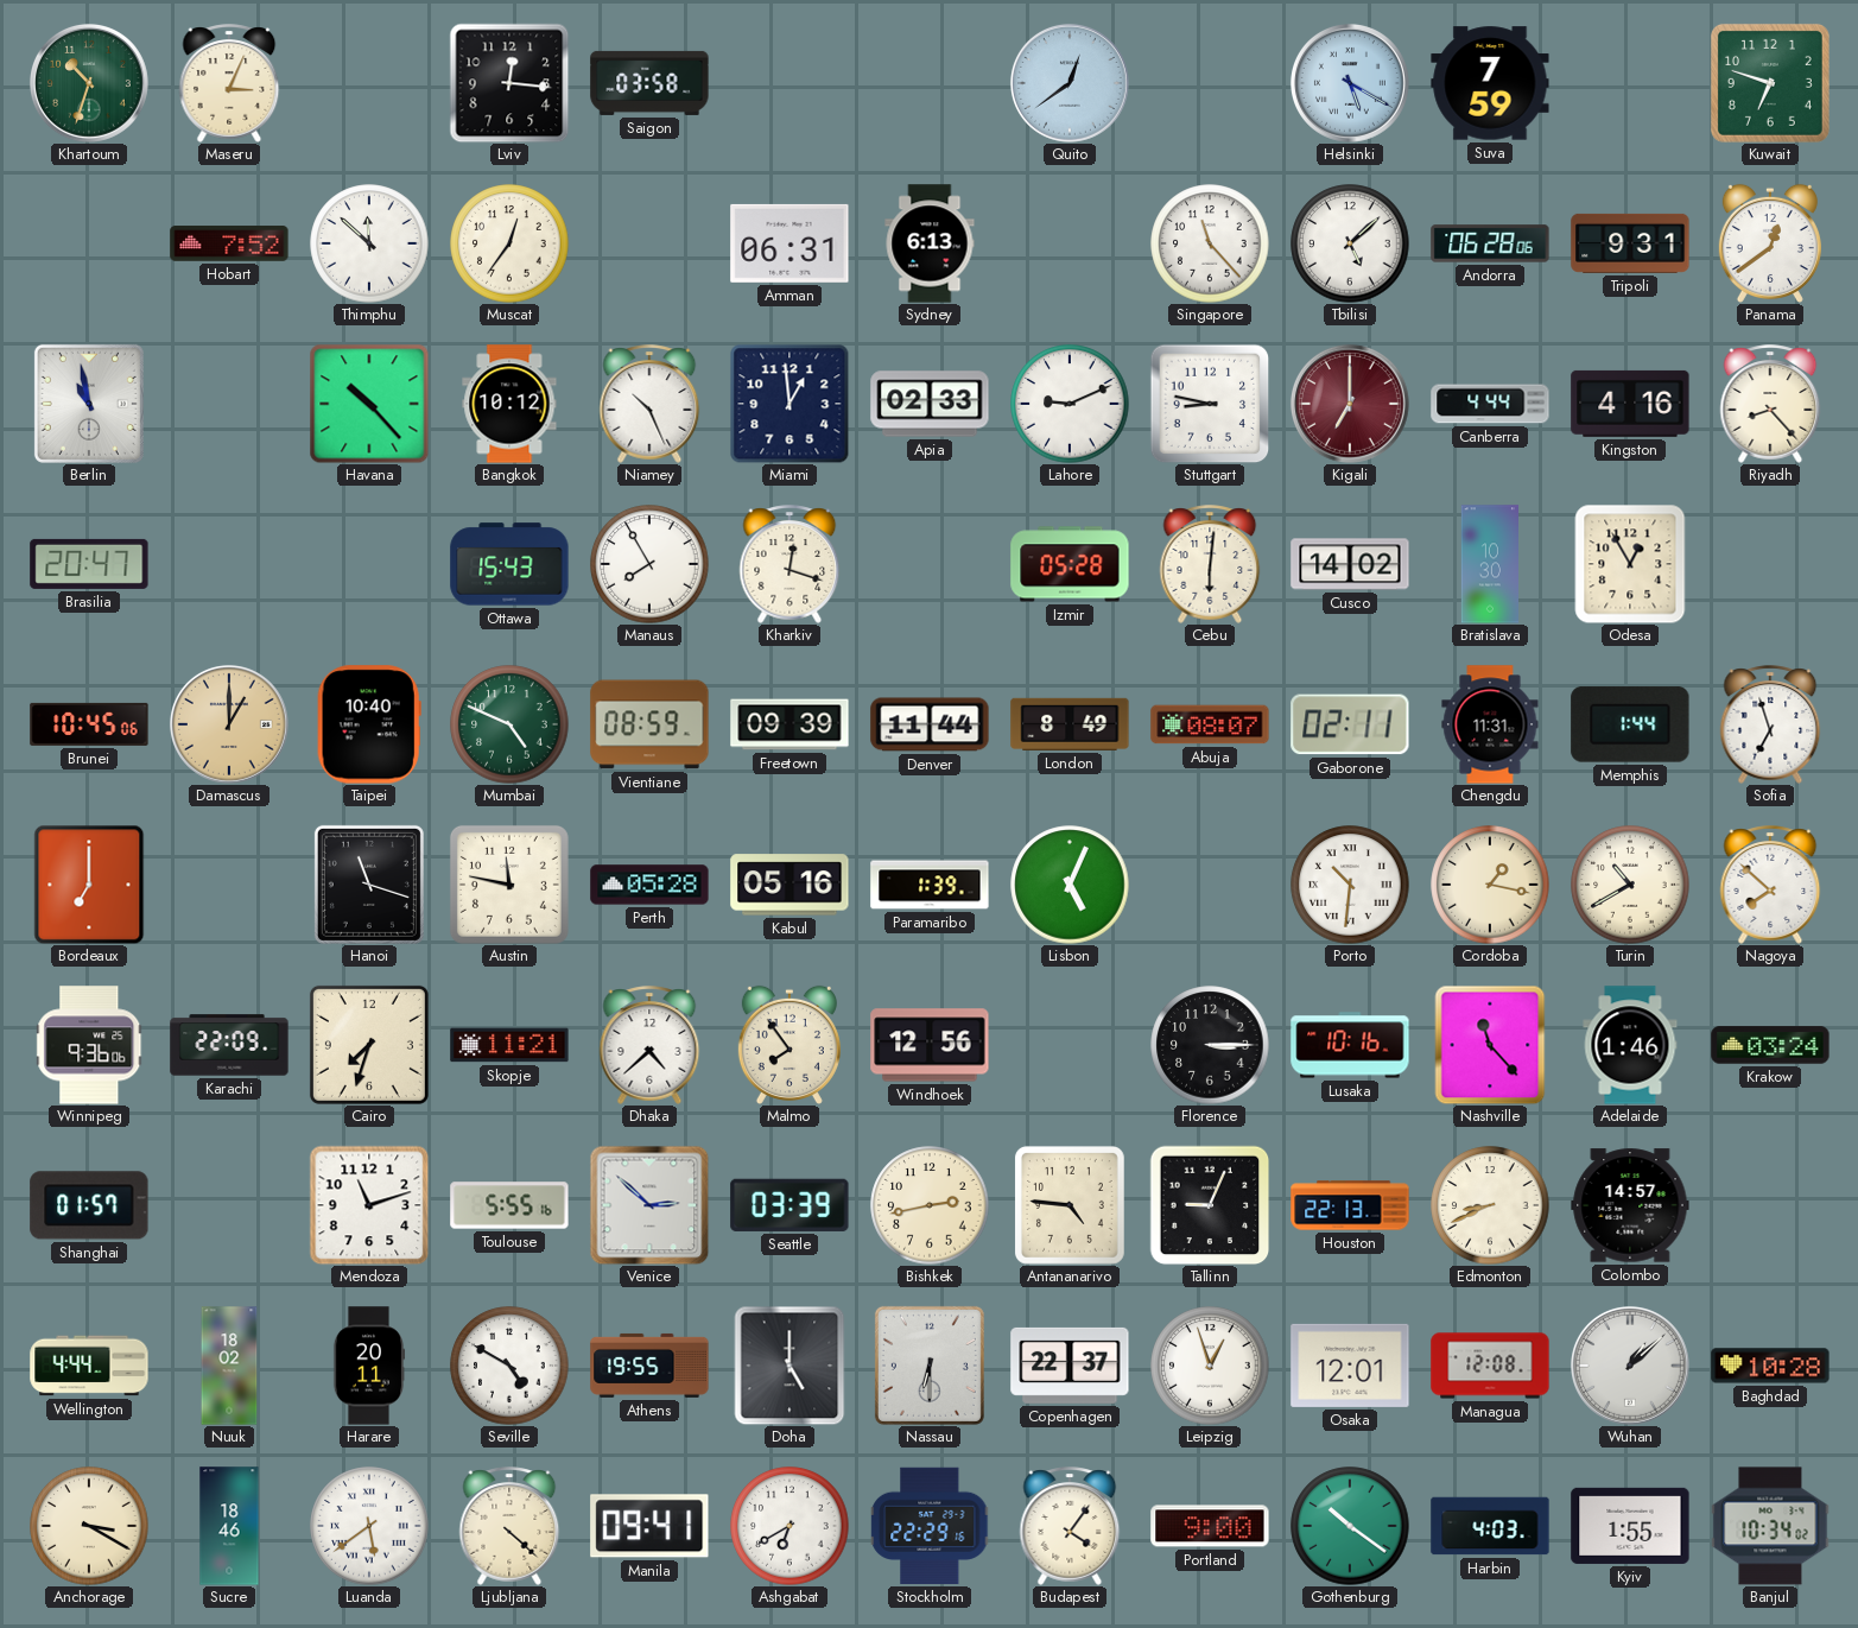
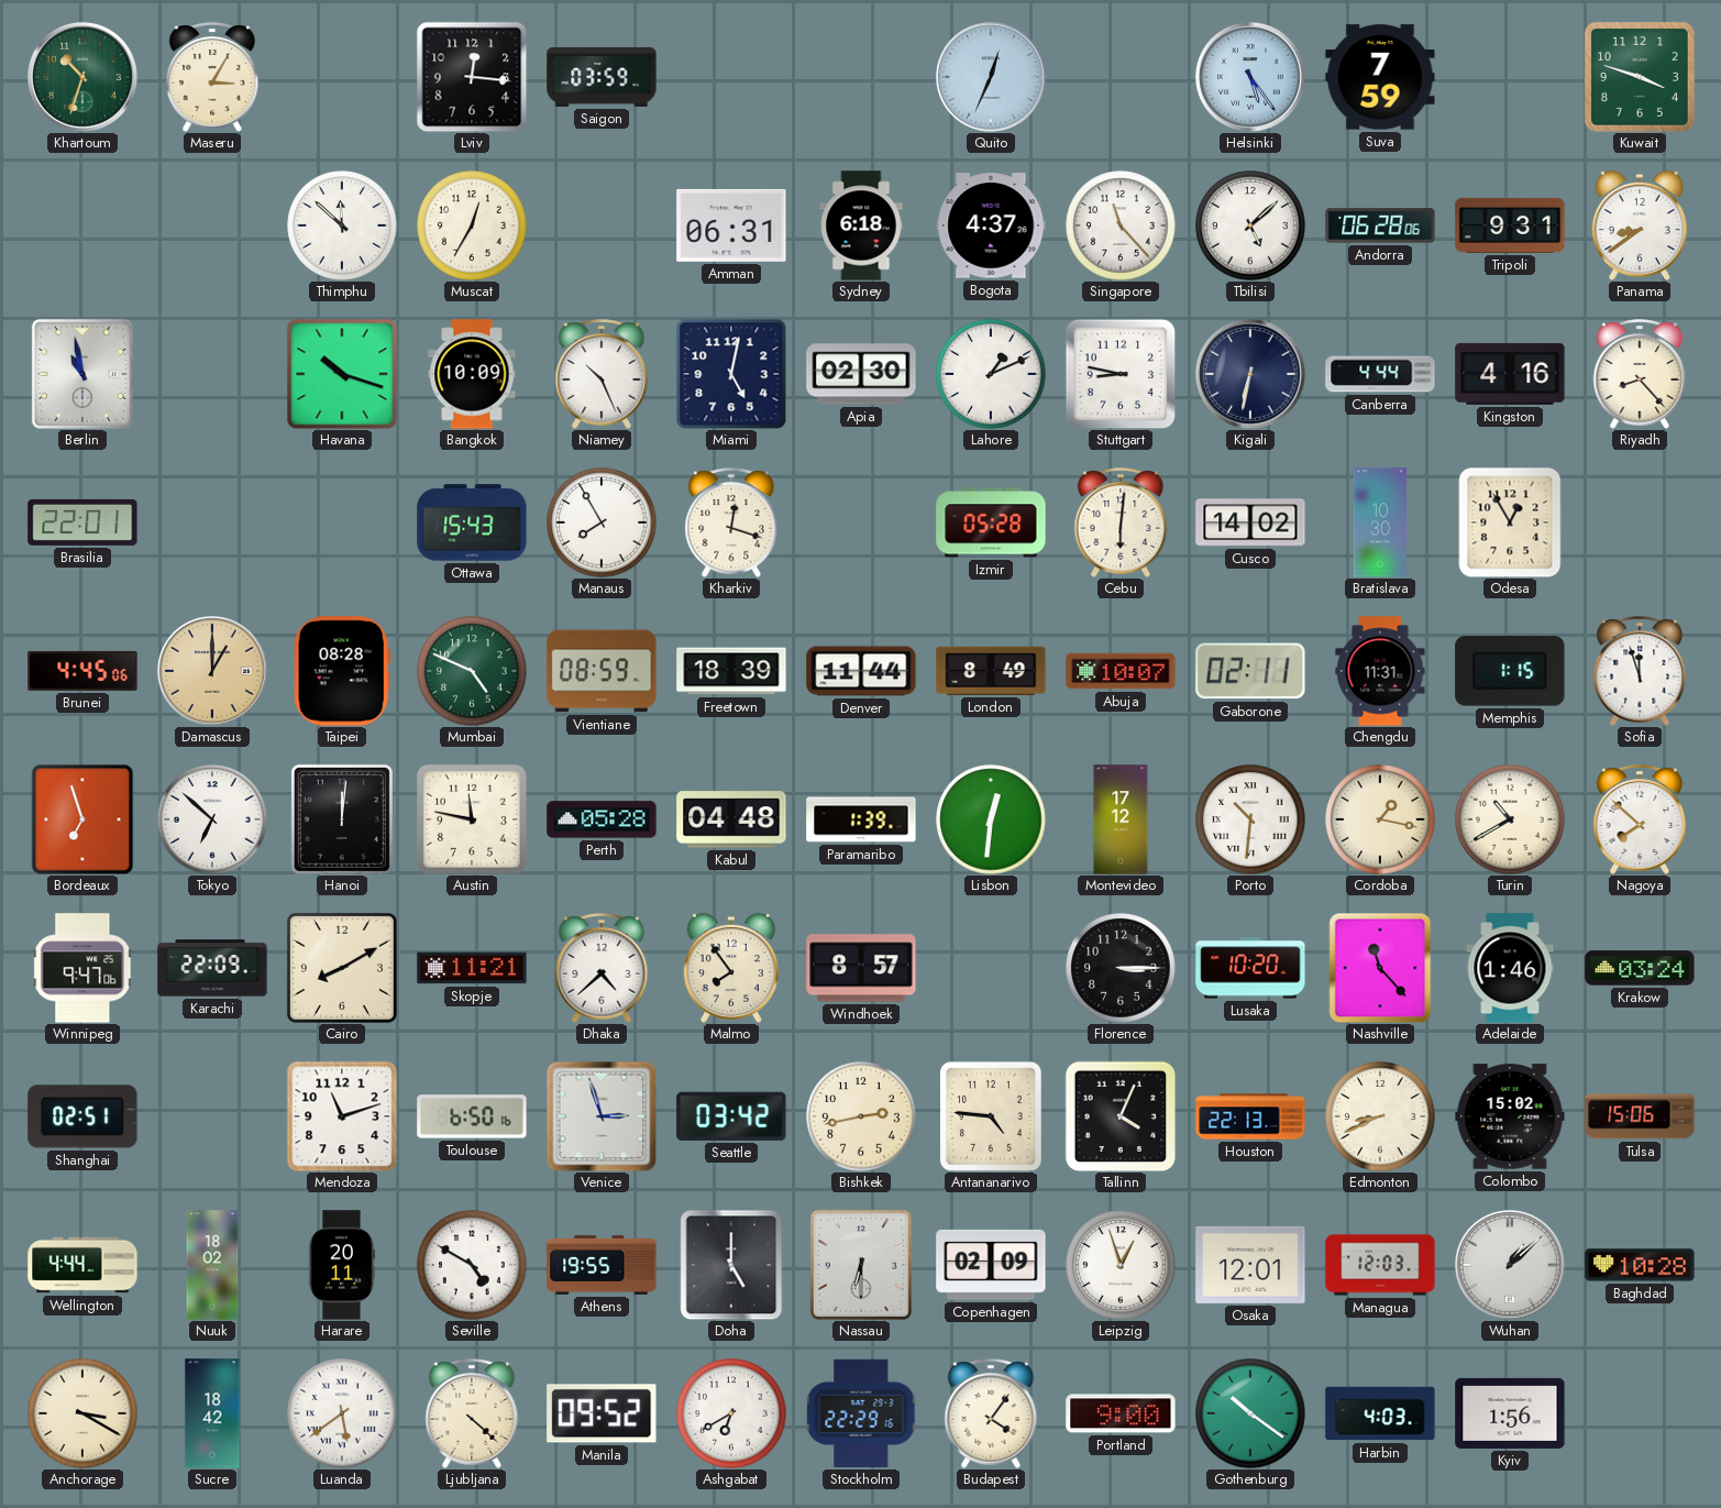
Maseru: 3:04 -> 3:05 (212, 77)
Saigon: 03:58 -> 03:59 (602, 77)
Quito: 12:39 -> 12:34 (991, 77)
Helsinki: 5:20 -> 5:24 (1250, 77)
Kuwait: 6:48 -> 3:48 (1640, 77)
Hobart: 7:52 -> none (229, 243)
Muscat: 12:36 -> 12:35 (472, 225)
Sydney: 6:13 -> 6:18 (861, 225)
Bogota: none -> 4:37 (991, 225)
Panama: 12:39 -> 8:39 (1640, 224)
Havana: 10:23 -> 10:18 (342, 374)
Bangkok: 10:12 -> 10:09 (472, 374)
Miami: 12:59 -> 5:02 (731, 374)
Apia: 02:33 -> 02:30 (861, 374)
Lahore: 9:11 -> 1:11 (991, 374)
Kigali: 7:00 -> 6:32 (1250, 374)
Kigali dial: burgundy -> navy (1250, 374)
Brasilia: 20:47 -> 22:01 (82, 522)
Brunei: 10:45 -> 4:45 (82, 671)
Taipei: 10:40 -> 08:28 (342, 671)
Freetown: 09:39 -> 18:39 (731, 671)
Abuja: 08:07 -> 10:07 (1121, 671)
Memphis: 1:44 -> 1:15 (1510, 671)
Sofia: 6:57 -> 11:57 (1640, 671)
Bordeaux: 7:00 -> 6:57 (82, 819)
Tokyo: none -> 6:52 (212, 819)
Hanoi: 11:18 -> 12:01 (342, 819)
Kabul: 05:16 -> 04:48 (731, 819)
Lisbon: 5:04 -> 12:31 (991, 819)
Montevideo: none -> 17:12 (1121, 819)
Winnipeg: 9:36 -> 9:47 (84, 968)
Cairo: 7:33 -> 8:10 (342, 968)
Windhoek: 12:56 -> 8:57 (861, 968)
Lusaka: 10:16 -> 10:20 (1250, 968)
Shanghai: 01:57 -> 02:51 (82, 1116)
Toulouse: 5:55 -> 6:50 (472, 1116)
Venice: 2:52 -> 2:57 (602, 1116)
Seattle: 03:39 -> 03:42 (731, 1116)
Tallinn: 9:04 -> 4:04 (1121, 1116)
Colombo: 14:57 -> 15:02 (1510, 1116)
Tulsa: none -> 15:06 (1640, 1116)
Copenhagen: 22:37 -> 02:09 (991, 1265)
Managua: 12:08 -> 12:03 (1380, 1265)
Sucre: 18:46 -> 18:42 (212, 1413)
Manila: 09:41 -> 09:52 (602, 1413)
Kyiv: 1:55 -> 1:56 (1510, 1413)
Banjul: 10:34 -> none (1770, 1526)
